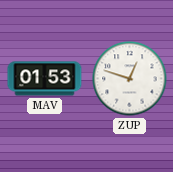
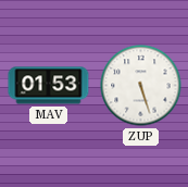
ZUP: 12:48 -> 5:27 (141, 86)
